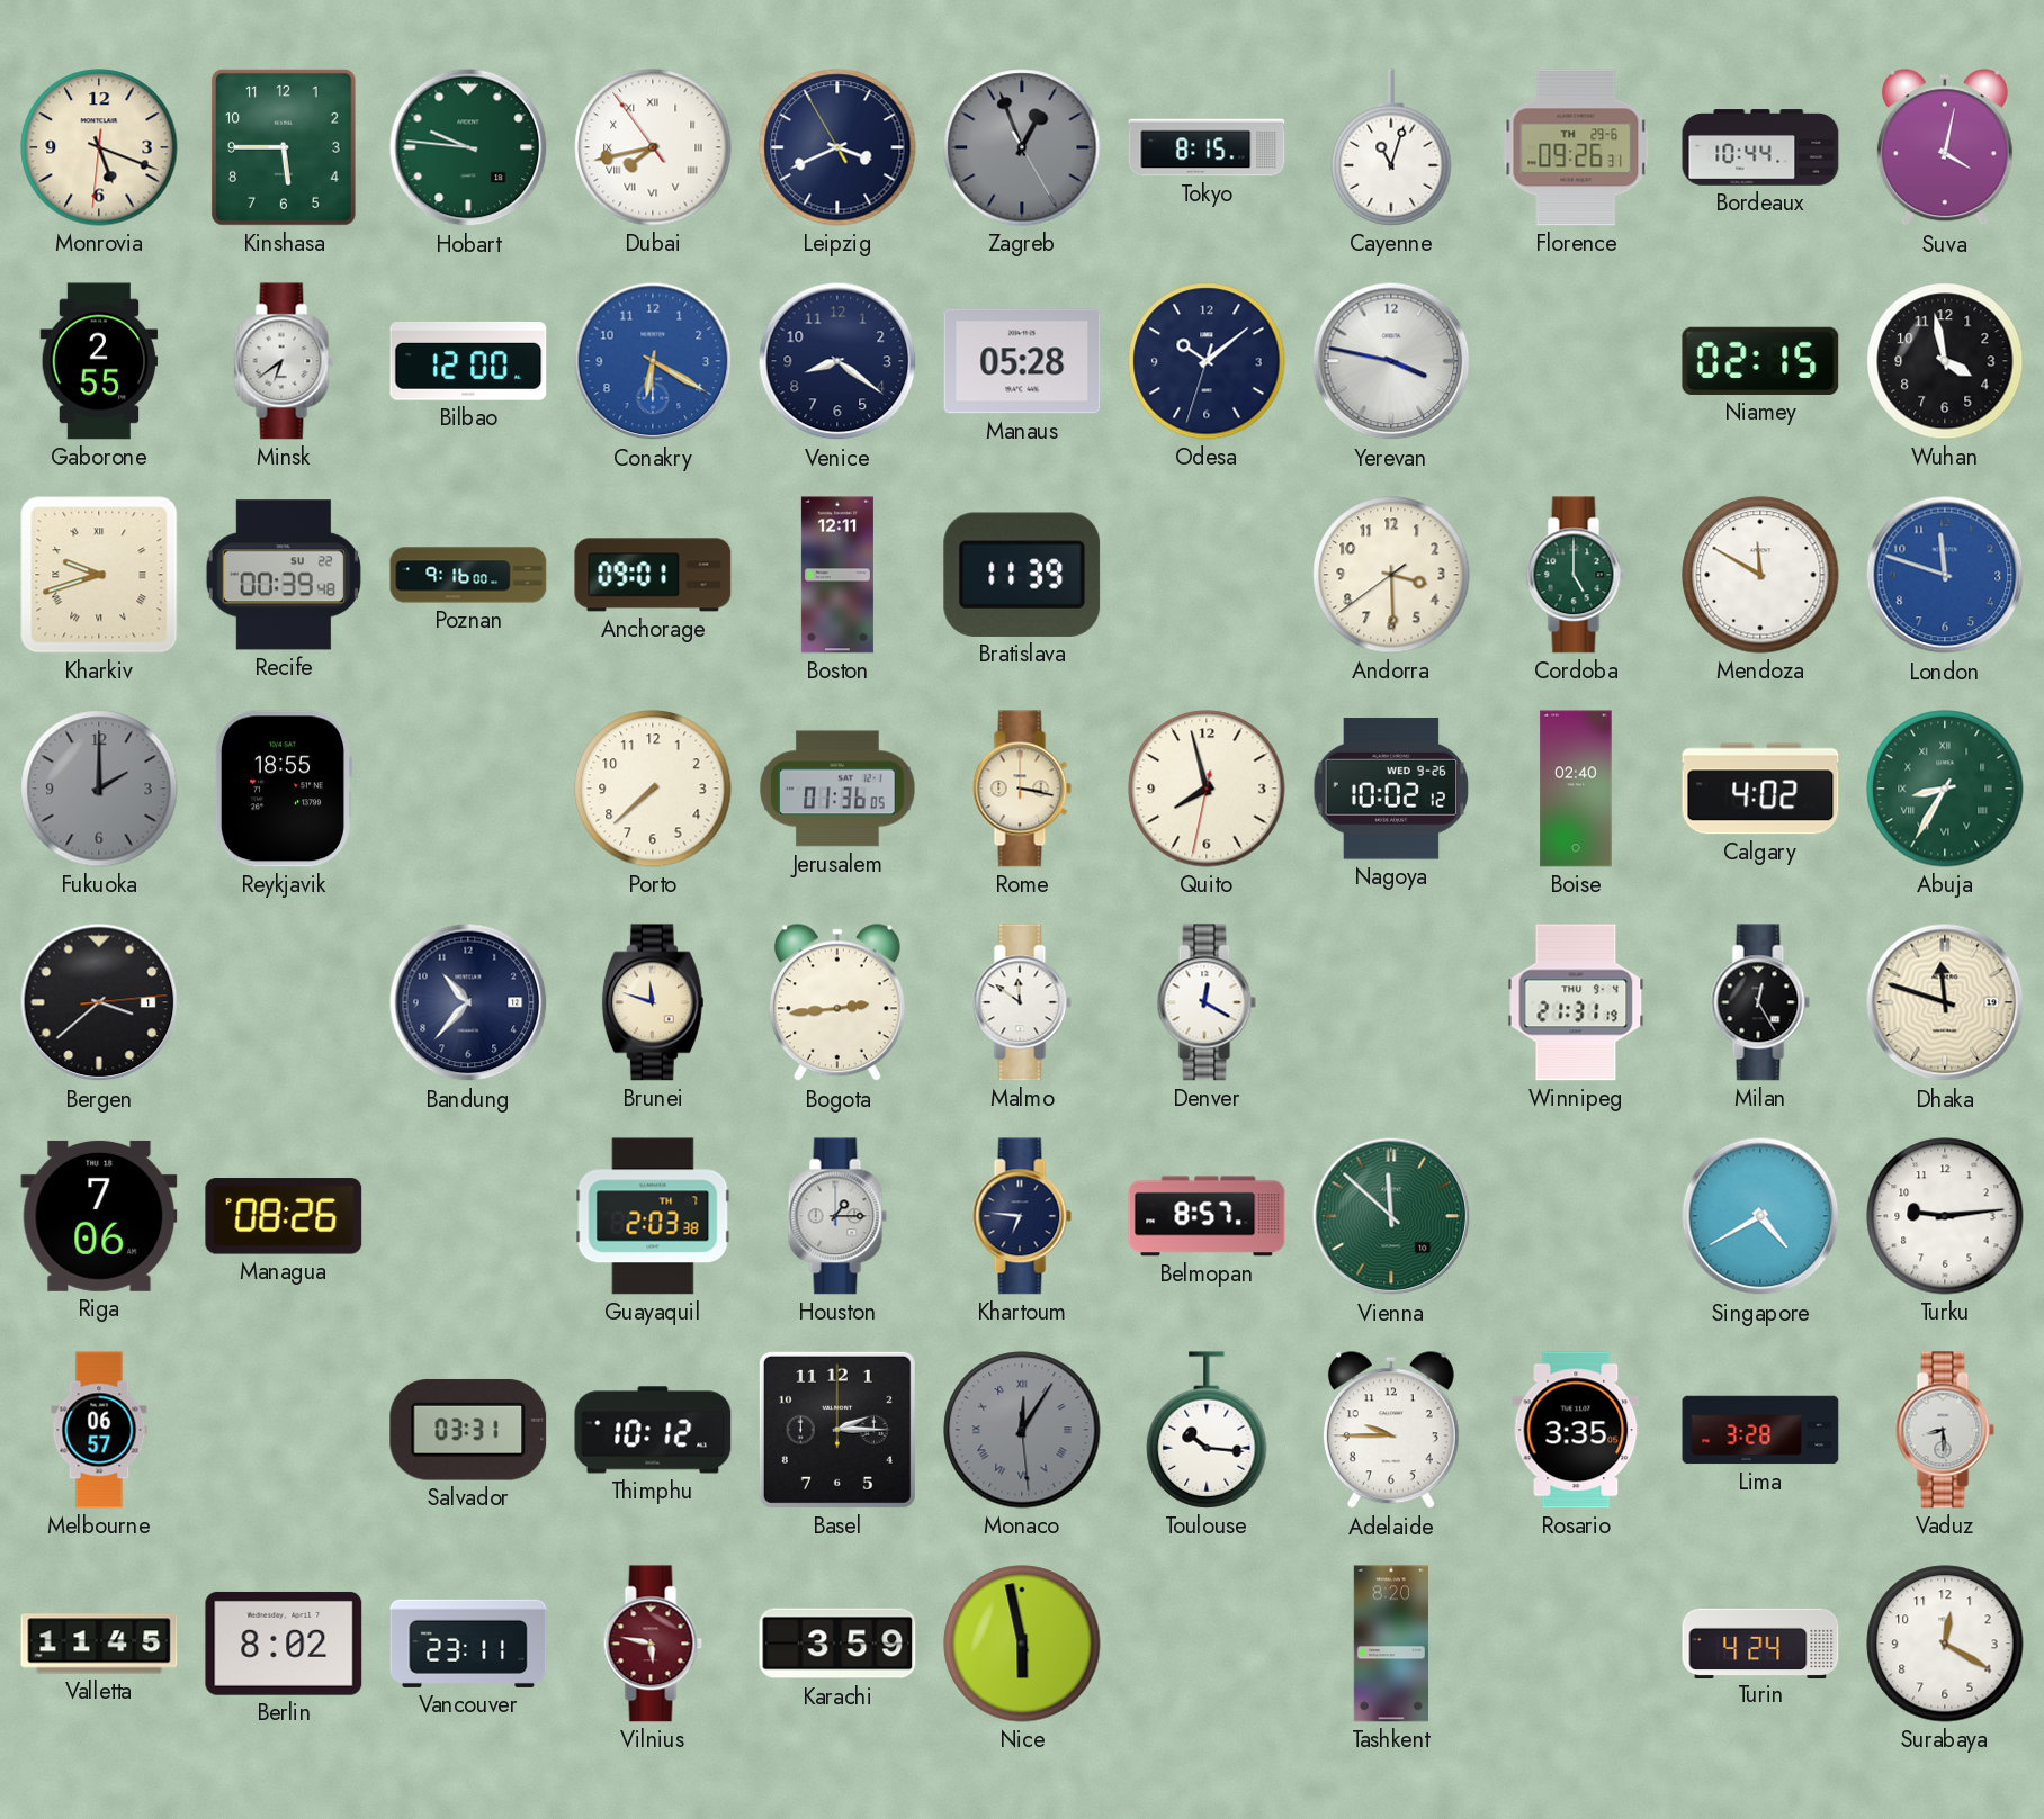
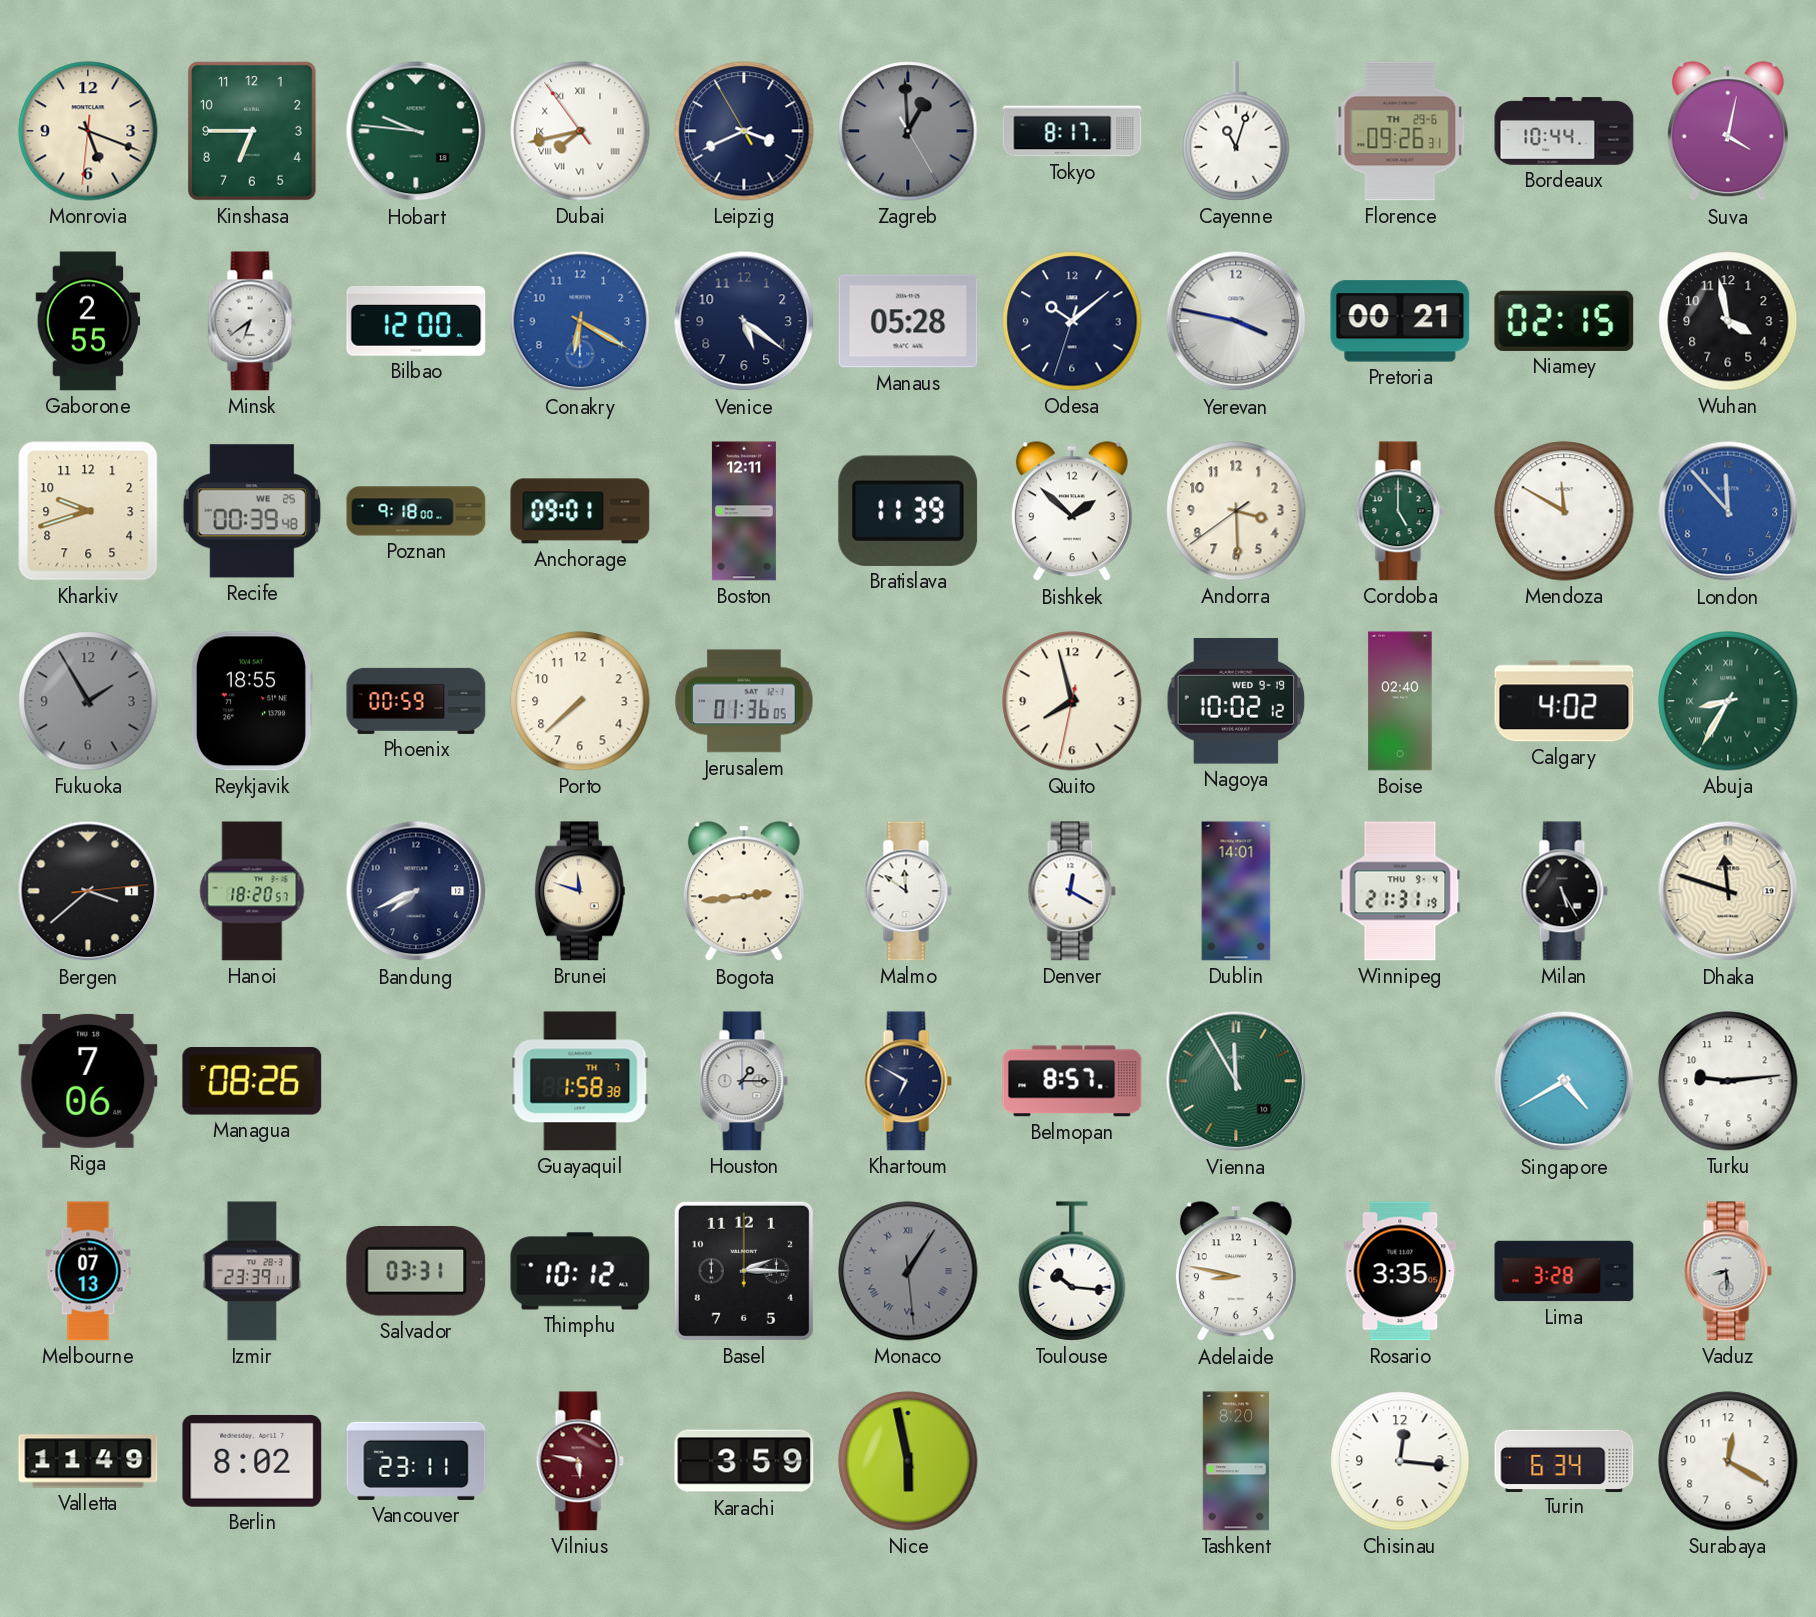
Kinshasa: 5:45 -> 6:45 (252, 132)
Zagreb: 12:56 -> 12:59 (908, 131)
Tokyo: 8:15 -> 8:17 (1072, 131)
Venice: 8:21 -> 5:21 (744, 321)
Pretoria: none -> 00:21 (1400, 321)
Kharkiv numerals: Roman -> Arabic (88, 511)
Recife date: SU 22 -> WE 25 (252, 511)
Poznan: 9:16 -> 9:18 (416, 511)
Bishkek: none -> 1:52 (1072, 512)
London: 11:48 -> 11:53 (1728, 511)
Fukuoka: 2:00 -> 1:55 (88, 701)
Phoenix: none -> 00:59 (416, 701)
Rome: 3:17 -> none (1022, 789)
Nagoya date: WED 9-26 -> WED 9-19 (1236, 701)
Hanoi: none -> 18:20 (252, 891)
Bandung: 10:37 -> 7:41 (416, 891)
Dublin: none -> 14:01 (1236, 891)
Milan: 12:25 -> 5:25 (1564, 891)
Guayaquil: 2:03 -> 1:58 (580, 1081)
Khartoum: 6:46 -> 6:50 (908, 1081)
Vienna: 11:52 -> 11:55 (1236, 1081)
Melbourne: 06:57 -> 07:13 (88, 1271)
Izmir: none -> 23:39 (252, 1271)
Monaco: 12:05 -> 1:05 (908, 1271)
Adelaide: 9:45 -> 8:47 (1236, 1272)
Valletta: 11:45 -> 11:49 (88, 1461)
Chisinau: none -> 12:16 (1400, 1461)
Turin: 4:24 -> 6:34 (1564, 1460)
